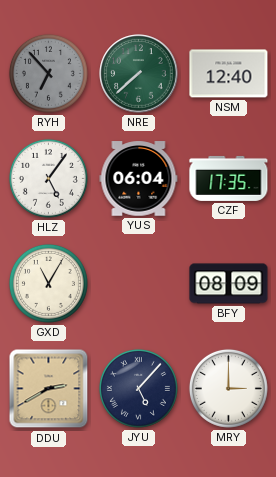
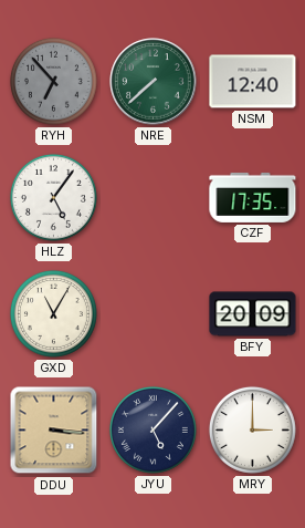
YUS: 06:04 -> none (139, 179)
BFY: 08:09 -> 20:09 (253, 314)
DDU: 2:40 -> 3:16 (54, 431)
